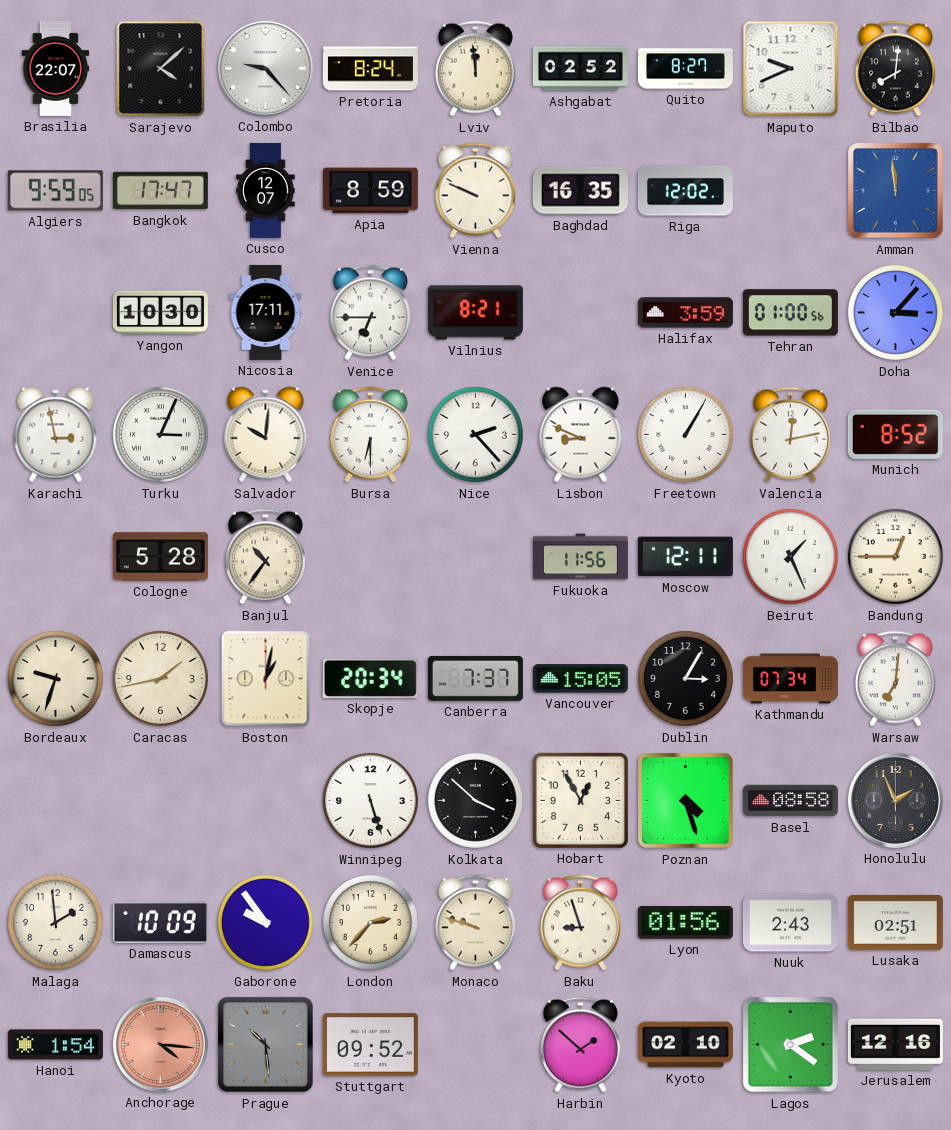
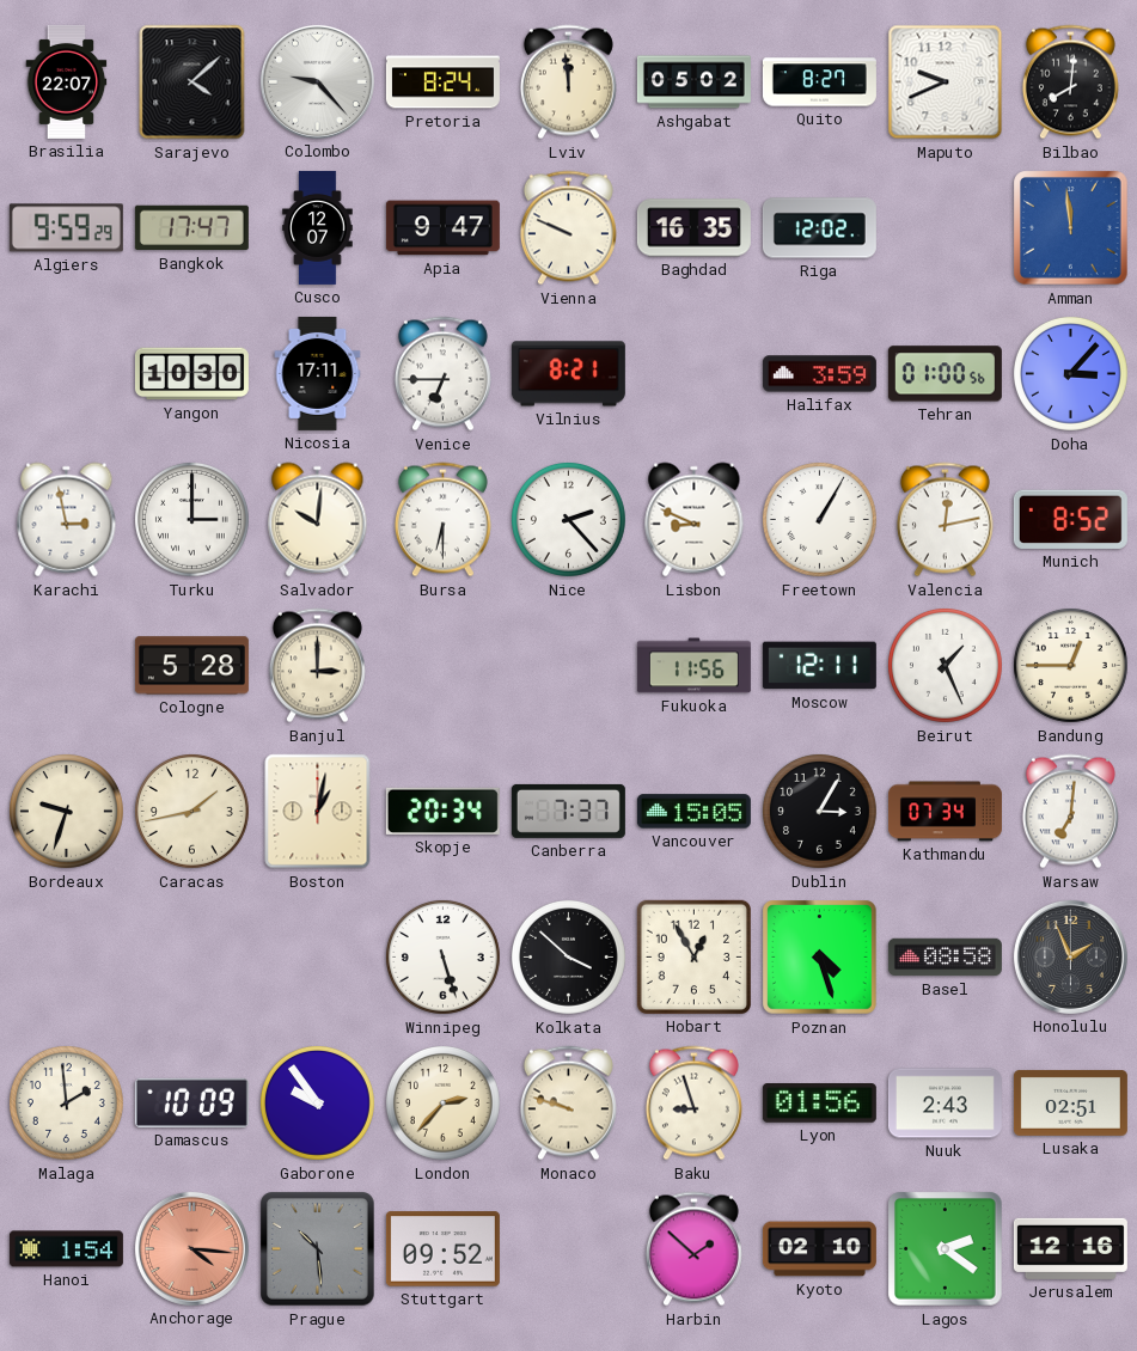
Ashgabat: 02:52 -> 05:02 (693, 82)
Algiers: 9:59:05 -> 9:59:29 (66, 228)
Apia: 8:59 -> 9:47 (442, 228)
Turku: 3:04 -> 3:00 (191, 519)
Banjul: 10:36 -> 3:00 (317, 666)
